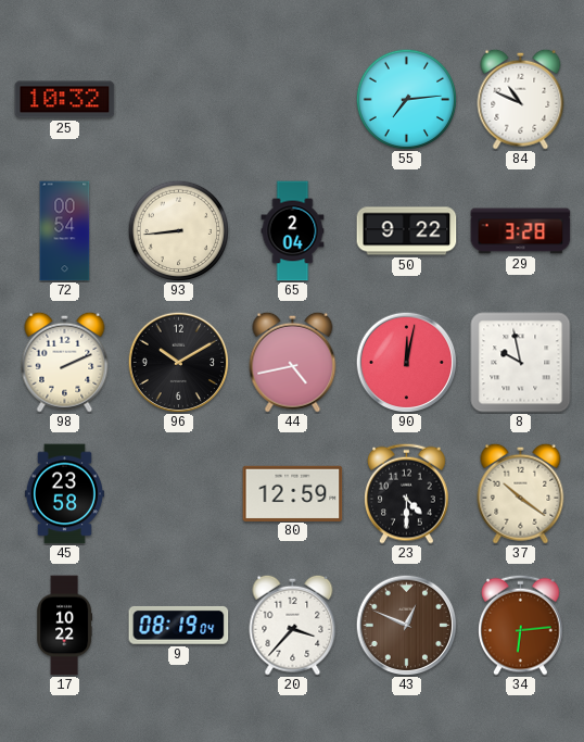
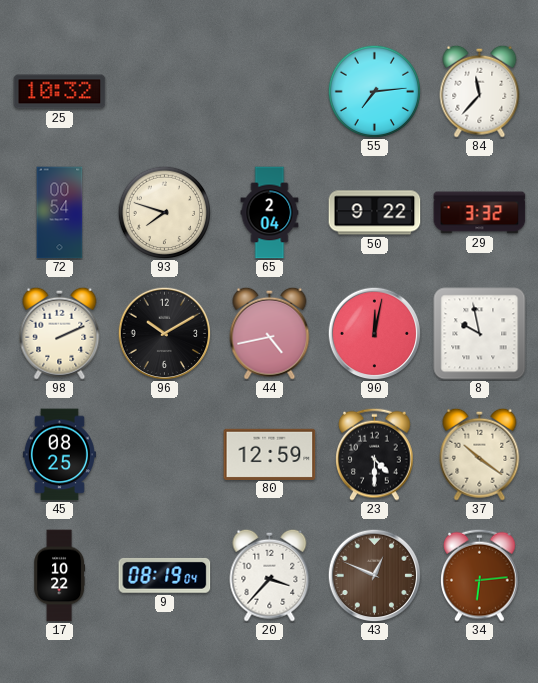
84: 10:49 -> 11:37 (480, 91)
93: 8:44 -> 7:48 (164, 212)
29: 3:28 -> 3:32 (480, 213)
45: 23:58 -> 08:25 (59, 455)
